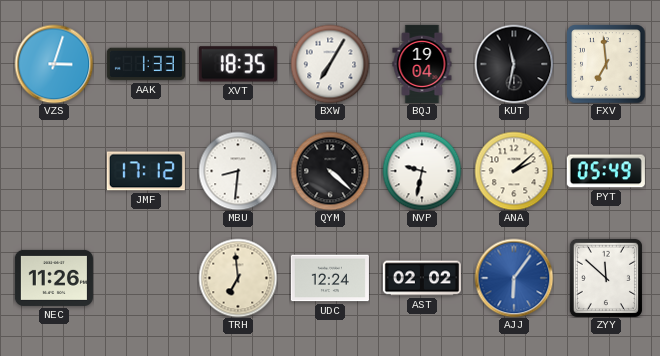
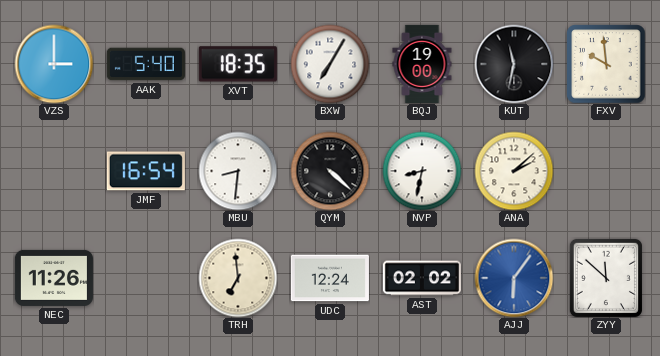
VZS: 3:03 -> 3:00 (54, 64)
AAK: 1:33 -> 5:40 (146, 64)
BQJ: 19:04 -> 19:00 (422, 64)
FXV: 6:59 -> 9:59 (606, 64)
JMF: 17:12 -> 16:54 (146, 171)
NVP: 9:32 -> 8:32 (422, 171)
PYT: 05:49 -> none (606, 171)
